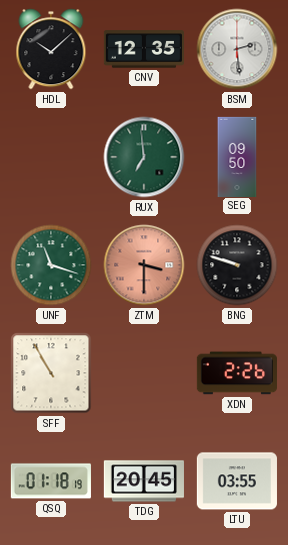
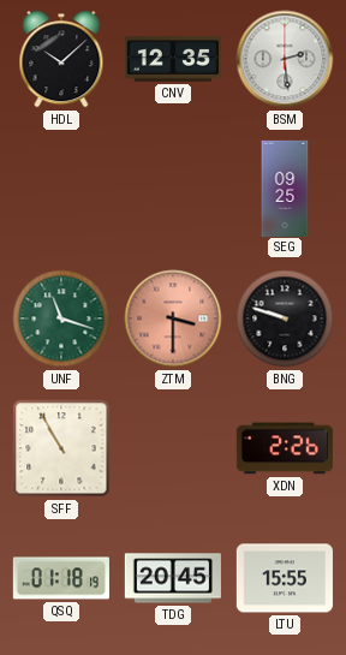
RUX: 6:59 -> none (144, 157)
SEG: 09:50 -> 09:25 (285, 187)
LTU: 03:55 -> 15:55 (285, 578)
